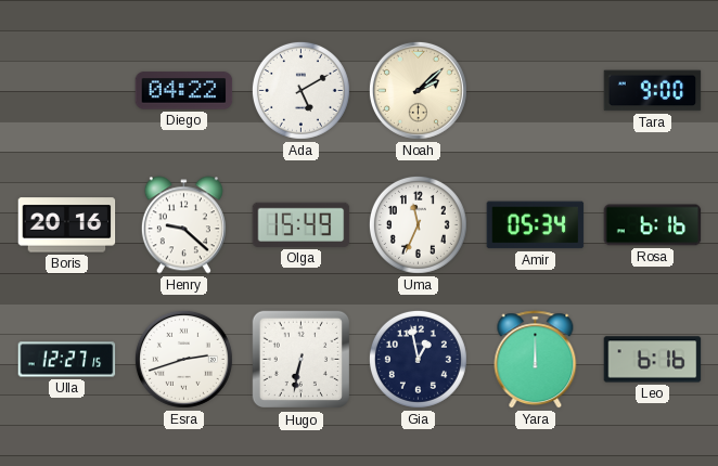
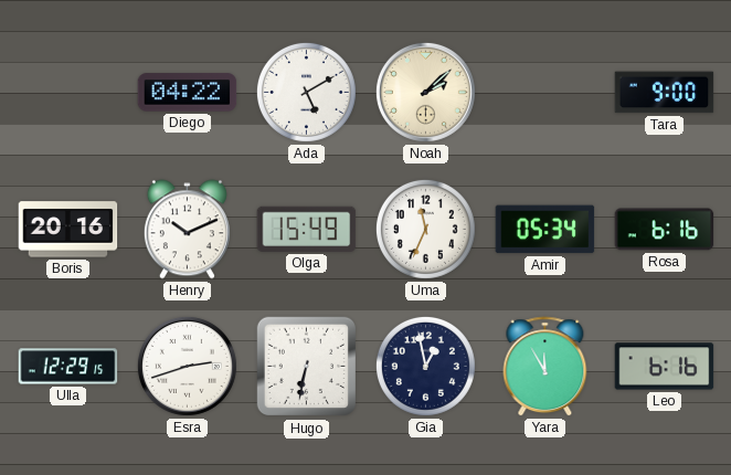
Henry: 9:22 -> 10:11 (187, 230)
Ulla: 12:27 -> 12:29 (68, 367)
Yara: 12:00 -> 11:55 (545, 367)
